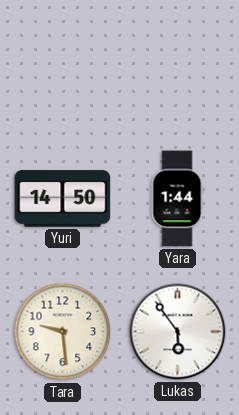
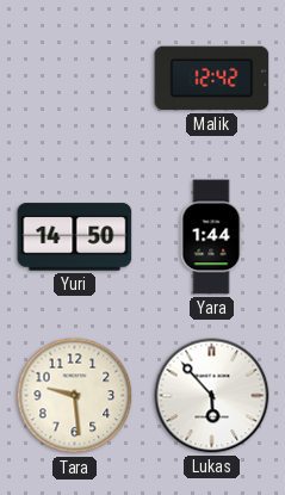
Malik: none -> 12:42 (212, 79)
Lukas: 5:54 -> 5:53 (212, 396)
